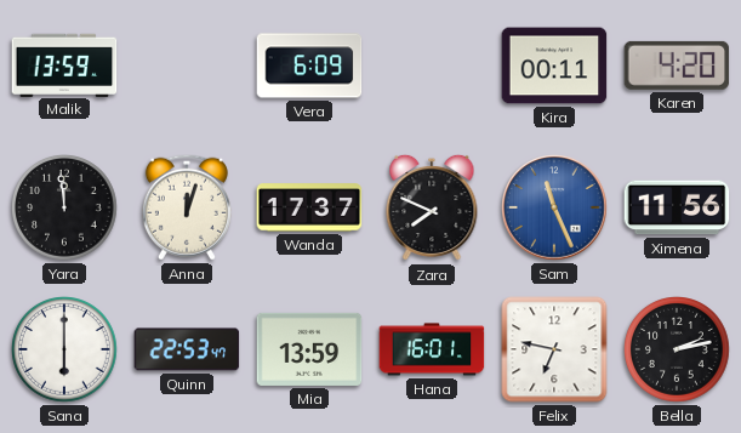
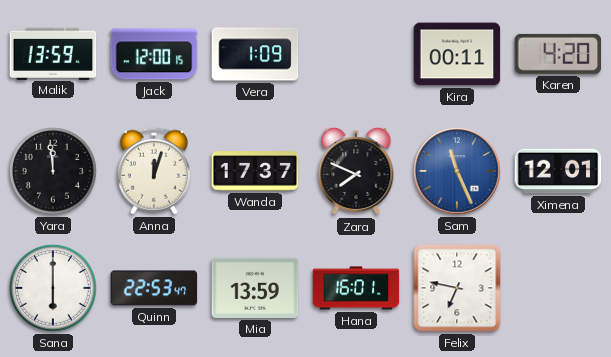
Jack: none -> 12:00 (154, 54)
Vera: 6:09 -> 1:09 (255, 54)
Ximena: 11:56 -> 12:01 (558, 171)
Bella: 2:13 -> none (677, 349)
